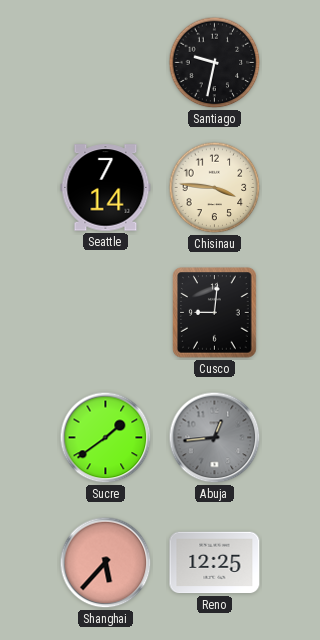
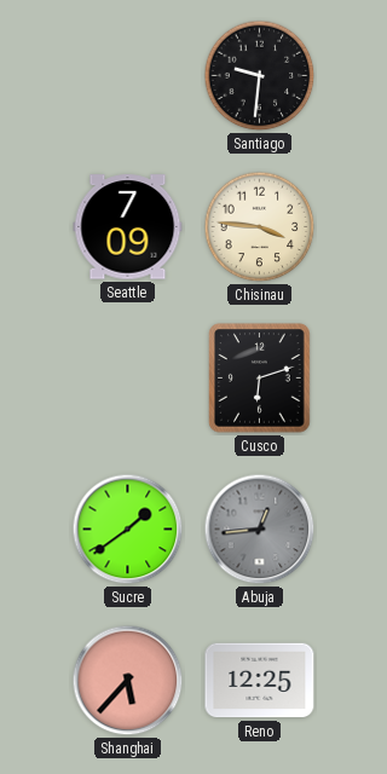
Santiago: 9:32 -> 9:31 (260, 76)
Seattle: 7:14 -> 7:09 (128, 227)
Cusco: 9:01 -> 6:12 (260, 379)
